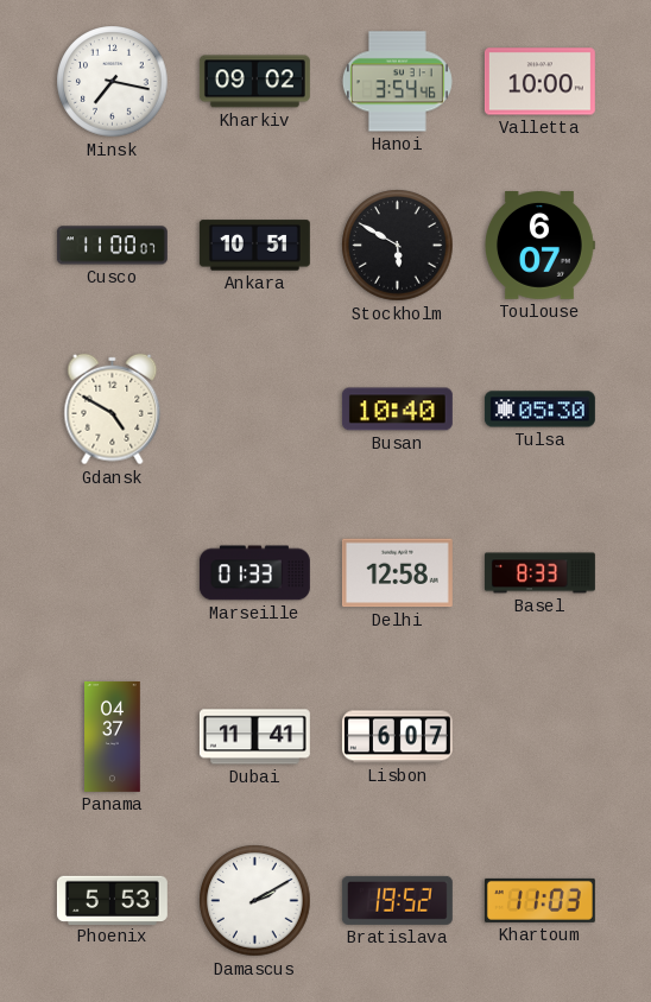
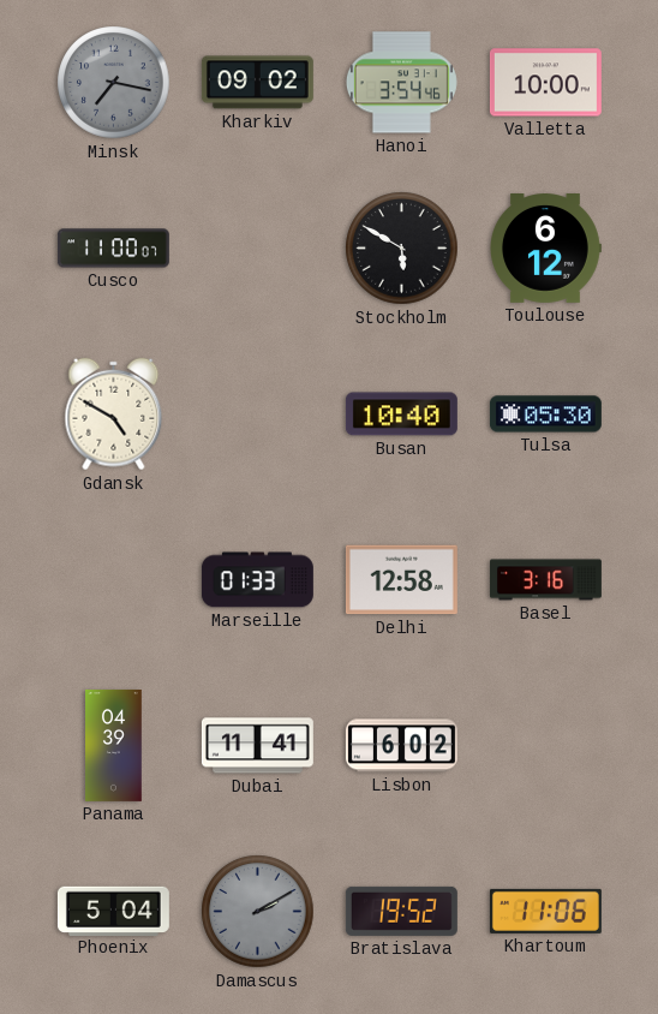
Minsk dial: white -> grey (114, 83)
Ankara: 10:51 -> none (254, 246)
Toulouse: 6:07 -> 6:12 (546, 249)
Basel: 8:33 -> 3:16 (545, 580)
Panama: 04:37 -> 04:39 (114, 745)
Lisbon: 6:07 -> 6:02 (401, 746)
Phoenix: 5:53 -> 5:04 (113, 911)
Damascus dial: white -> grey (258, 912)
Khartoum: 11:03 -> 11:06 (545, 911)
